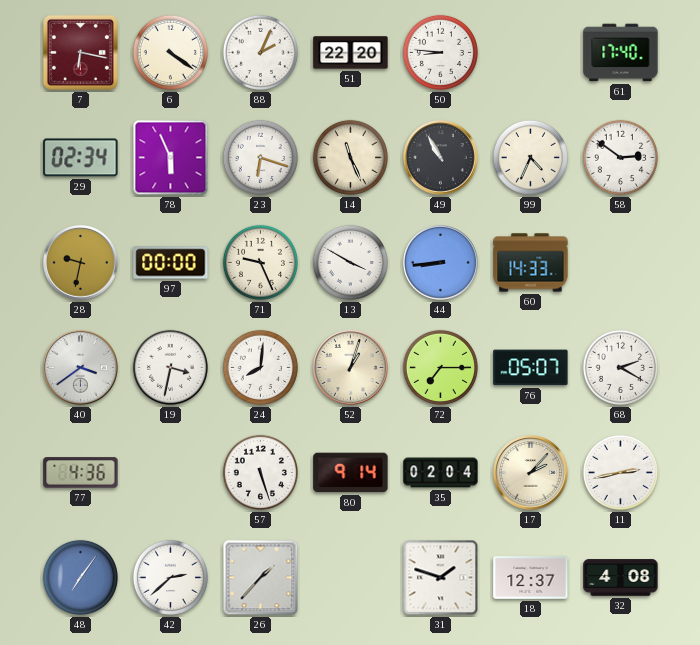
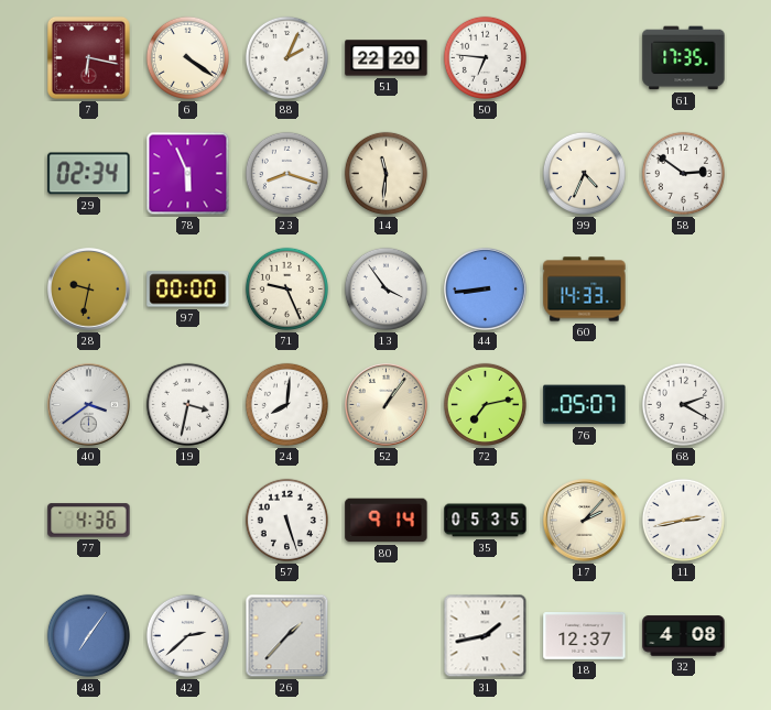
50: 8:46 -> 6:46 (485, 57)
61: 17:40 -> 17:35 (684, 58)
23: 6:18 -> 8:18 (286, 173)
14: 11:26 -> 11:31 (385, 173)
49: 10:55 -> none (441, 158)
13: 3:50 -> 3:54 (385, 288)
52: 1:03 -> 1:06 (387, 405)
72: 7:15 -> 7:13 (485, 404)
35: 02:04 -> 05:35 (486, 521)
31: 1:48 -> 1:43 (486, 636)
